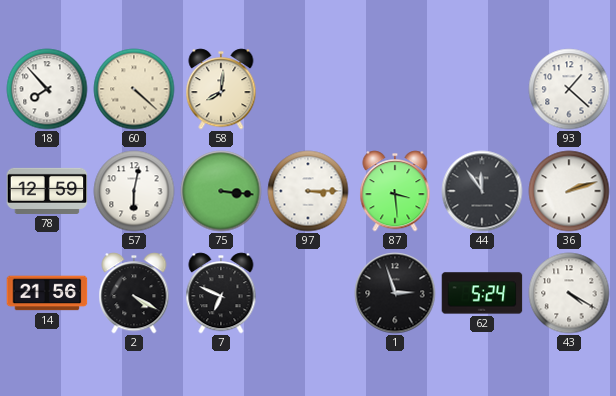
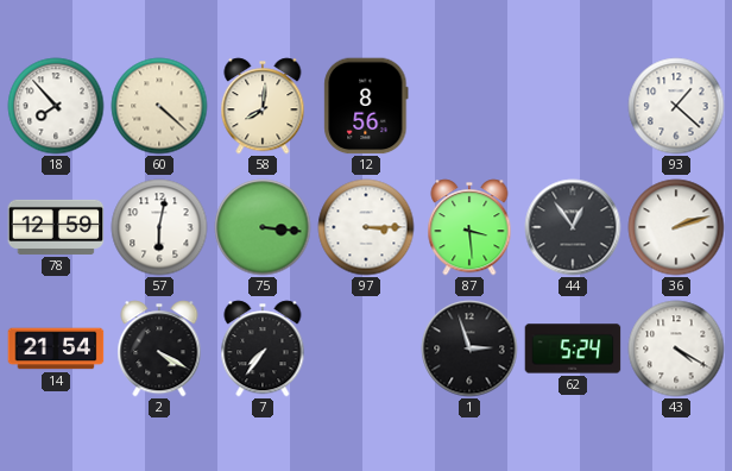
12: none -> 8:56 (366, 106)
44: 11:54 -> 12:54 (573, 227)
14: 21:56 -> 21:54 (56, 348)
7: 6:49 -> 7:36 (263, 348)
